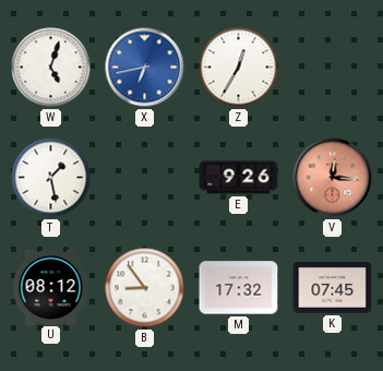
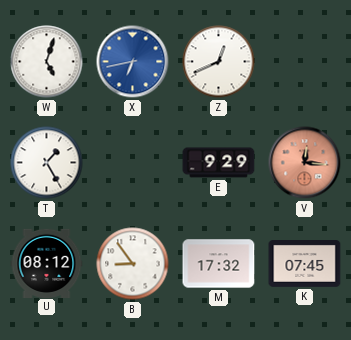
Z: 12:35 -> 12:41 (219, 62)
T: 1:28 -> 1:25 (47, 163)
E: 9:26 -> 9:29 (219, 163)
